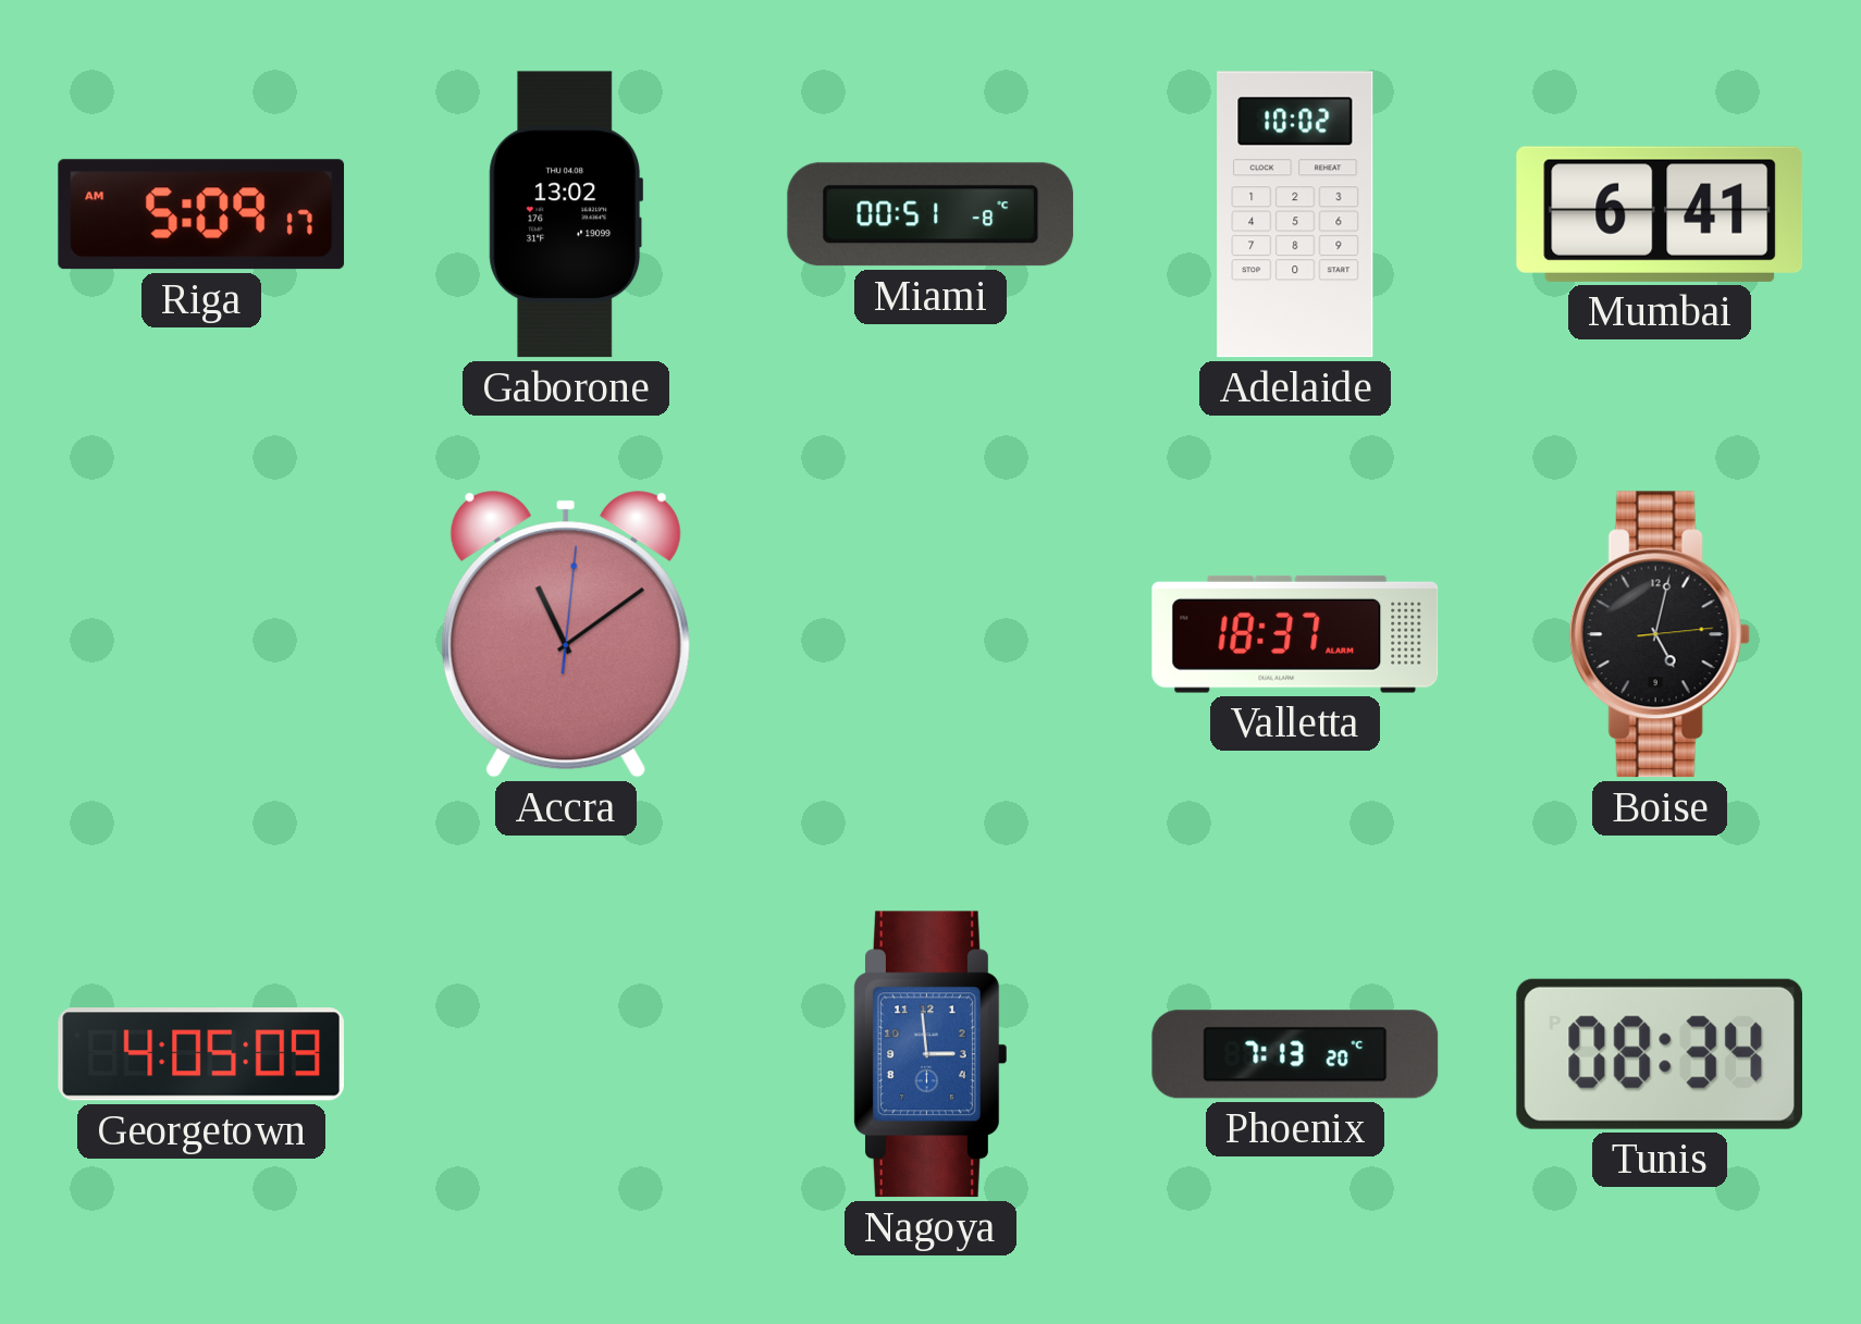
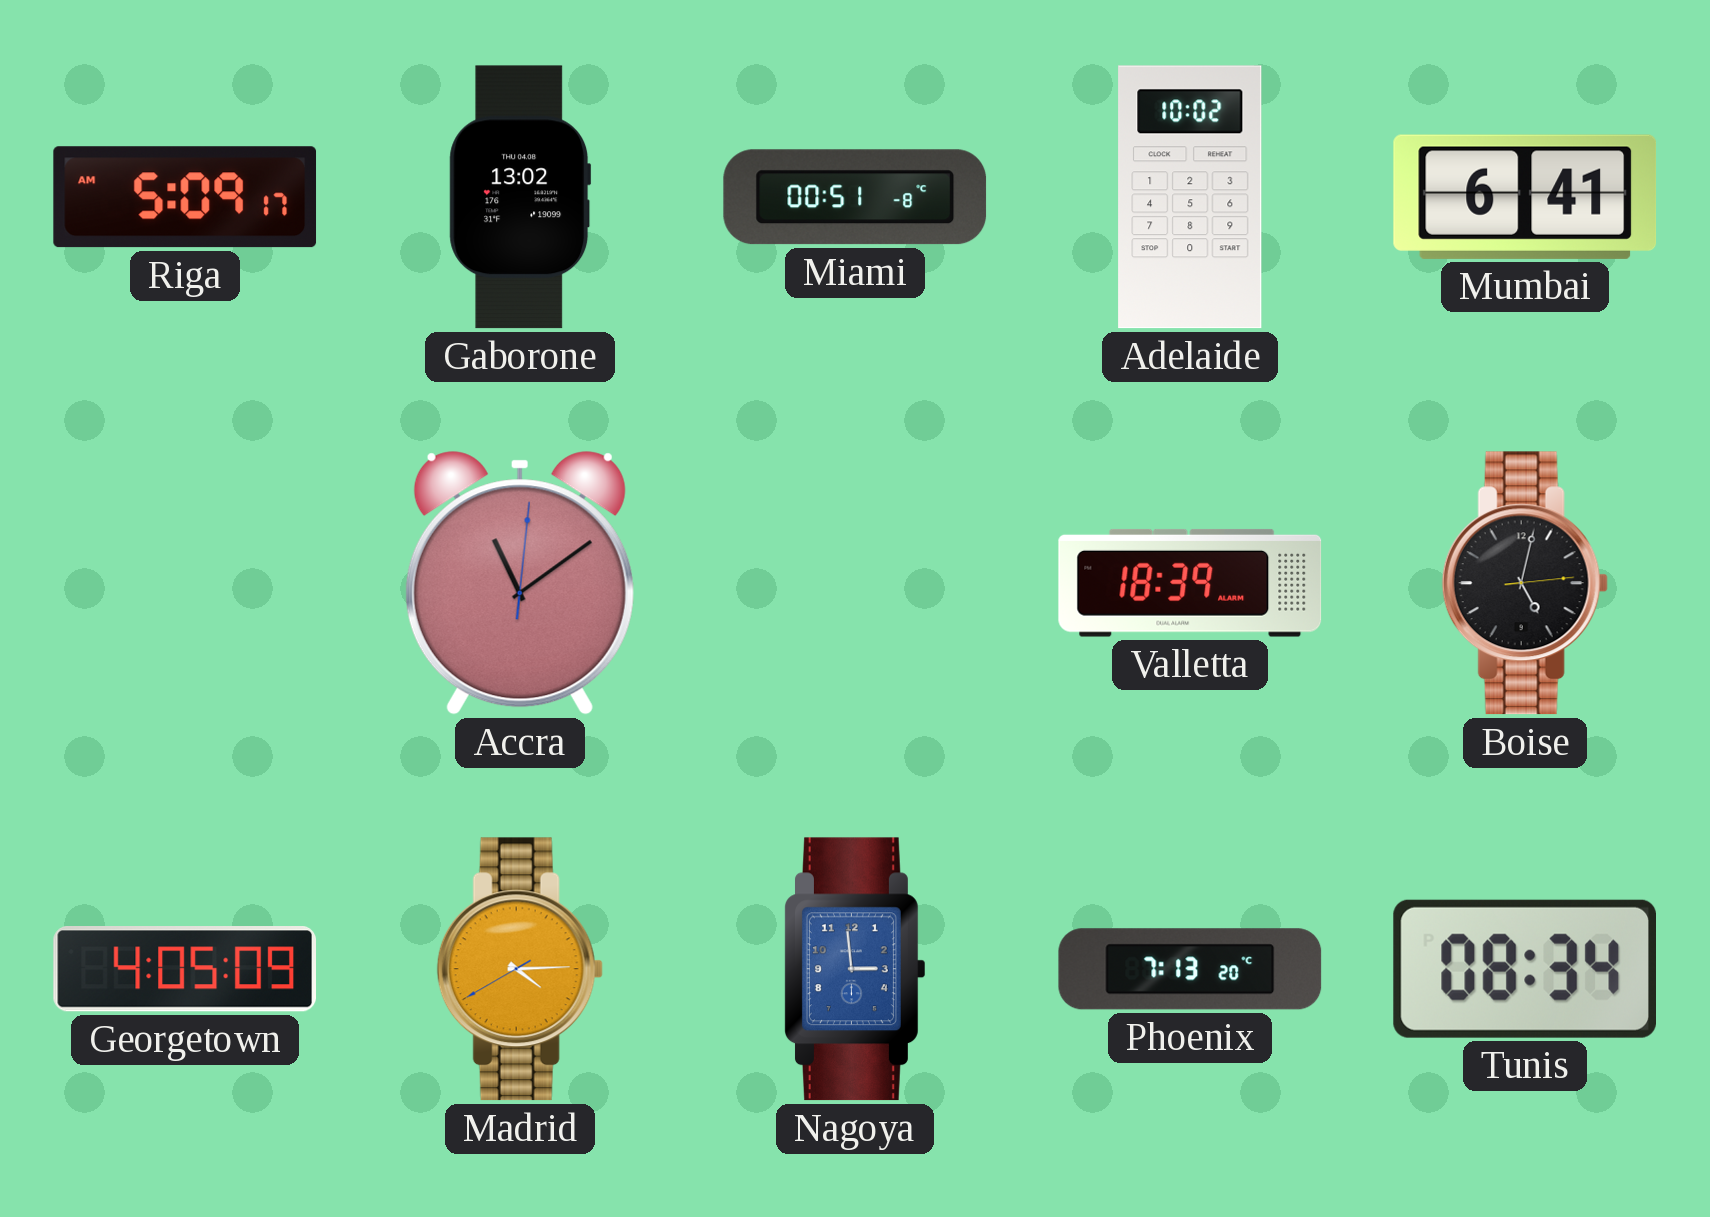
Valletta: 18:37 -> 18:39 (1190, 583)
Madrid: none -> 4:14 (520, 969)
